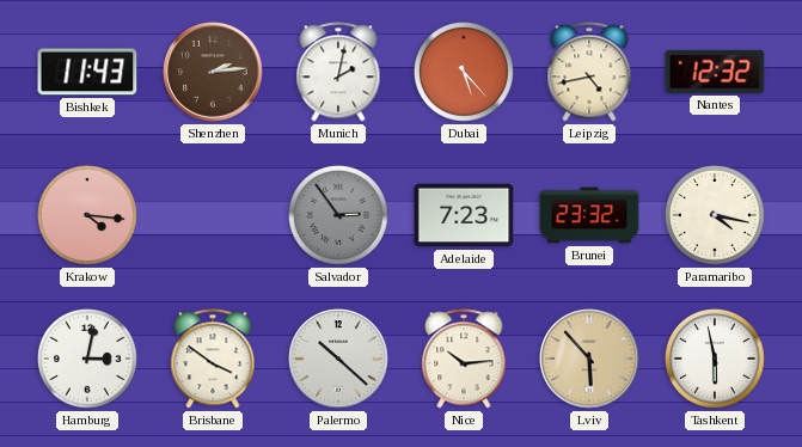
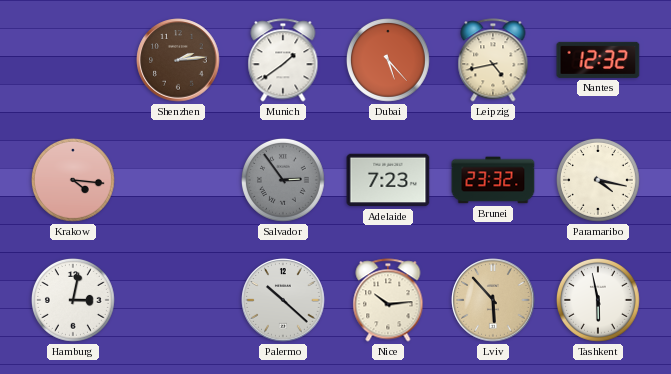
Bishkek: 11:43 -> none (87, 72)
Munich: 2:02 -> 1:39 (283, 60)
Brisbane: 3:51 -> none (213, 359)
